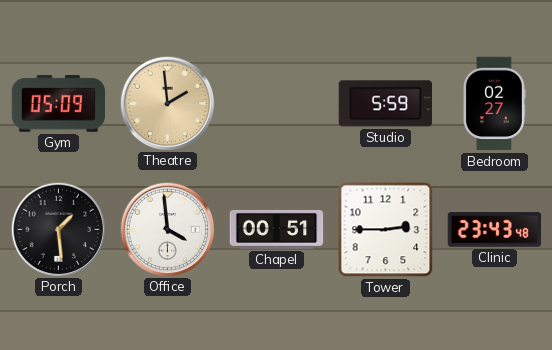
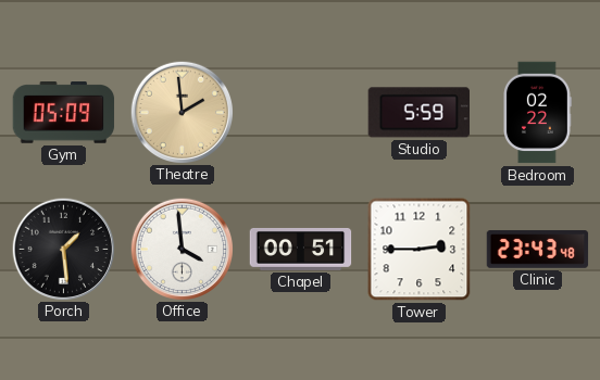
Bedroom: 02:27 -> 02:22 (537, 113)
